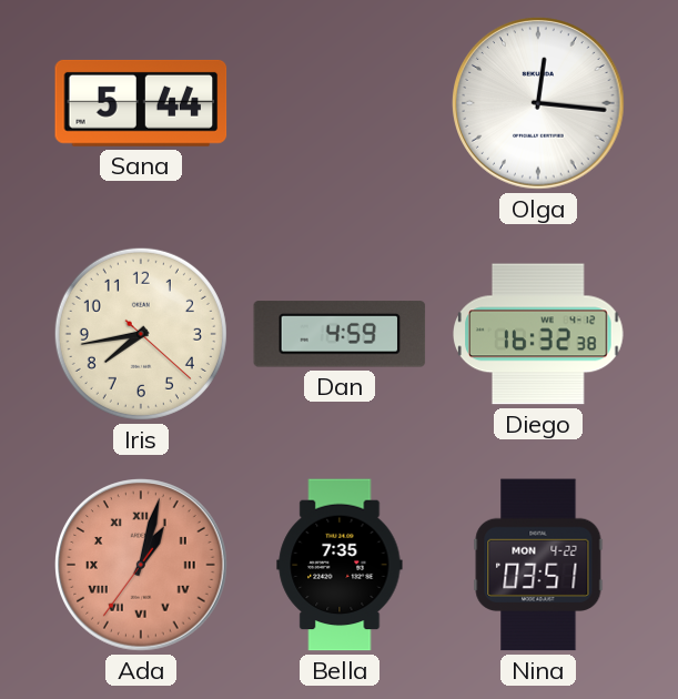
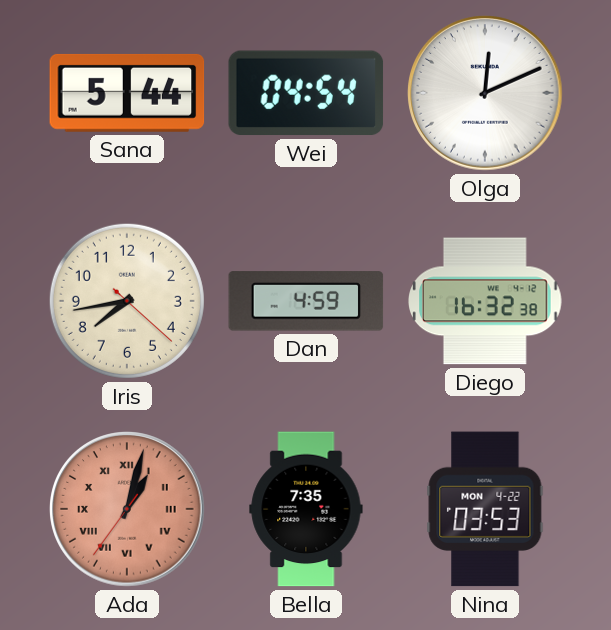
Wei: none -> 04:54 (306, 93)
Olga: 12:16 -> 12:11 (485, 93)
Nina: 03:51 -> 03:53 (485, 509)
